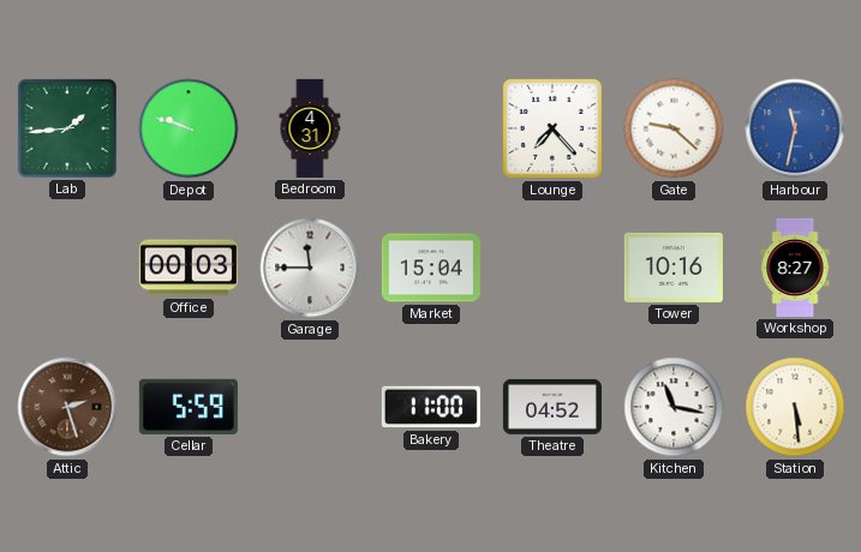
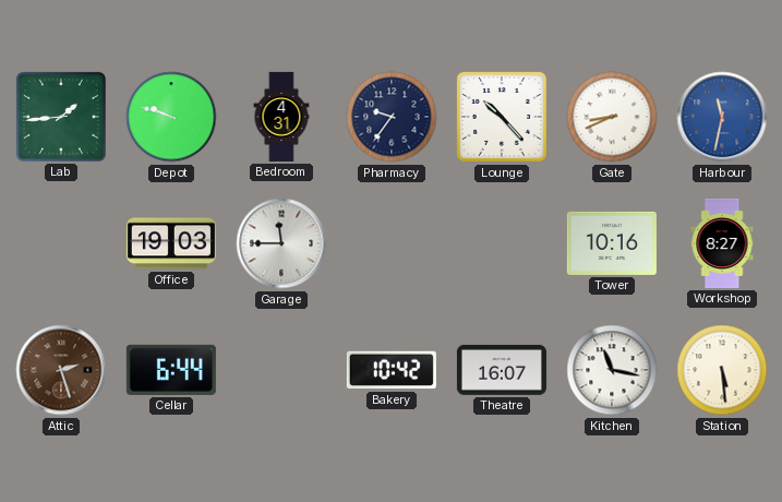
Pharmacy: none -> 9:36 (392, 117)
Lounge: 7:23 -> 10:23 (502, 117)
Gate: 9:22 -> 8:41 (612, 117)
Office: 00:03 -> 19:03 (171, 243)
Market: 15:04 -> none (431, 268)
Cellar: 5:59 -> 6:44 (171, 370)
Bakery: 11:00 -> 10:42 (392, 370)
Theatre: 04:52 -> 16:07 (502, 370)
